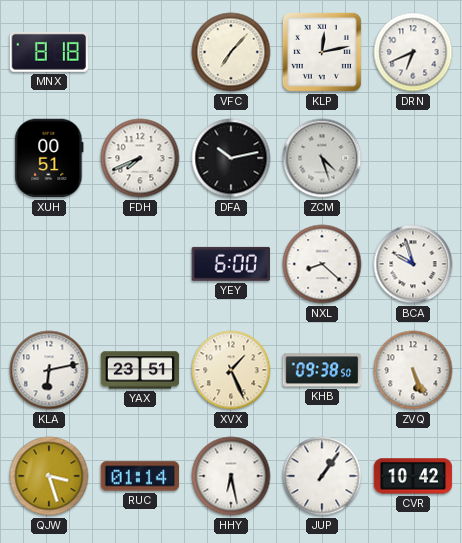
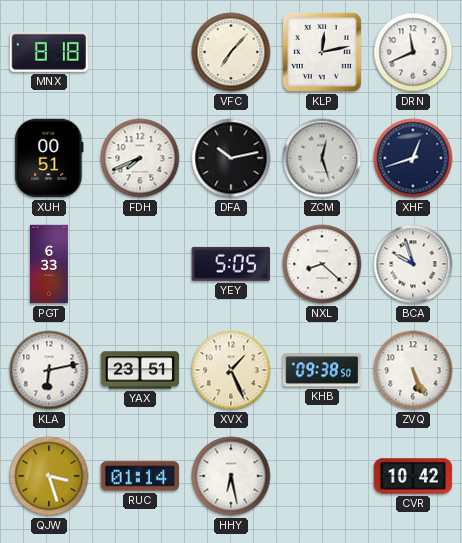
DRN: 6:41 -> 11:41 (413, 52)
ZCM: 4:27 -> 12:27 (322, 158)
XHF: none -> 12:42 (413, 158)
PGT: none -> 6:33 (49, 264)
YEY: 6:00 -> 5:05 (230, 264)
JUP: 1:06 -> none (322, 476)
